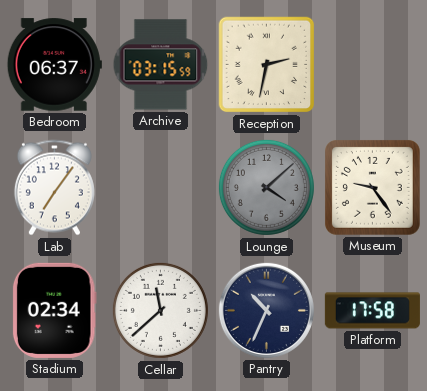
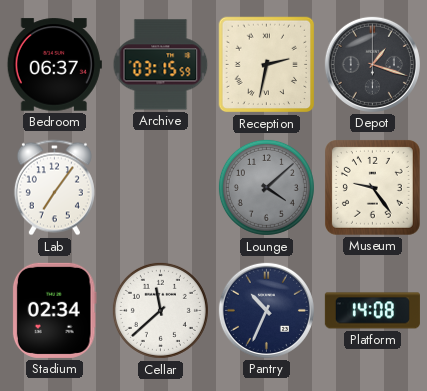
Depot: none -> 1:18 (372, 64)
Platform: 17:58 -> 14:08 (372, 311)
